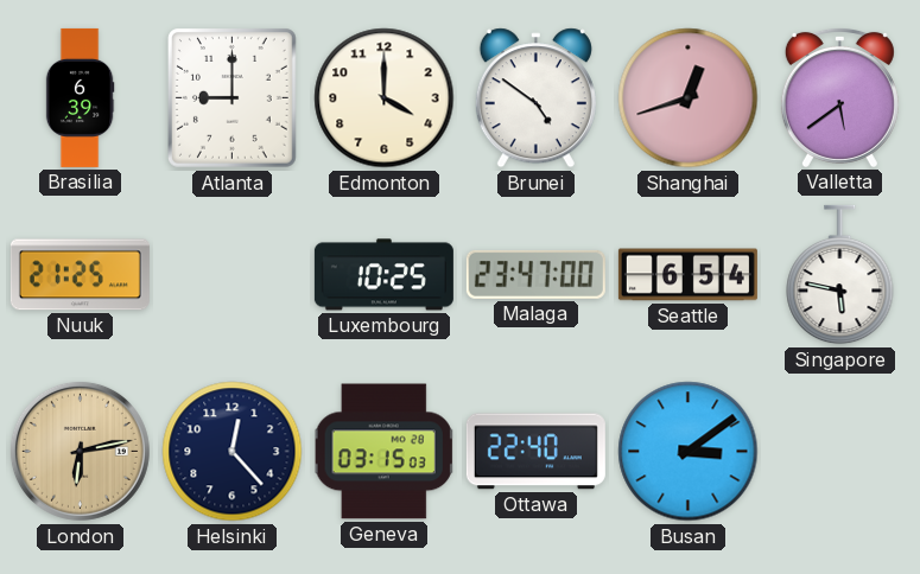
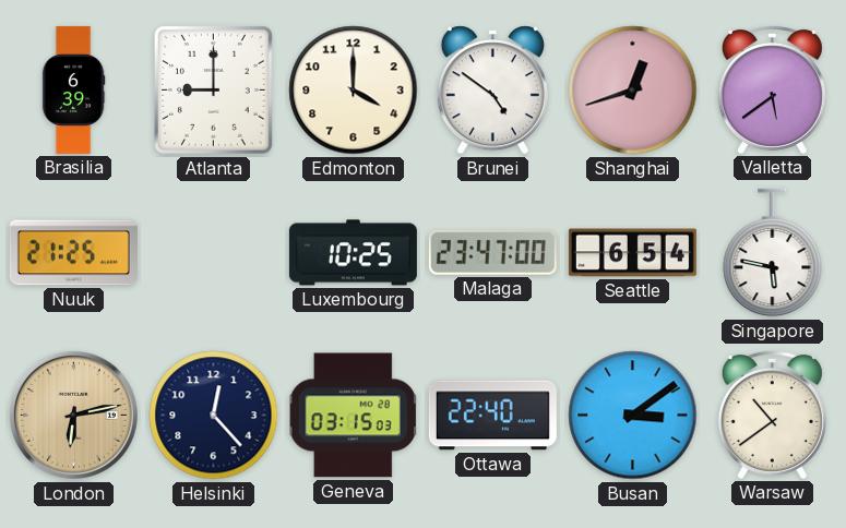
Warsaw: none -> 10:39 (772, 415)
